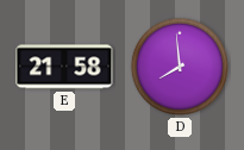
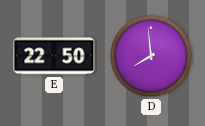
E: 21:58 -> 22:50 (54, 56)
